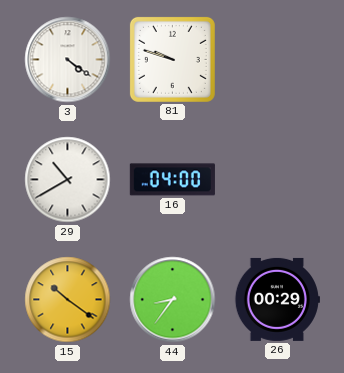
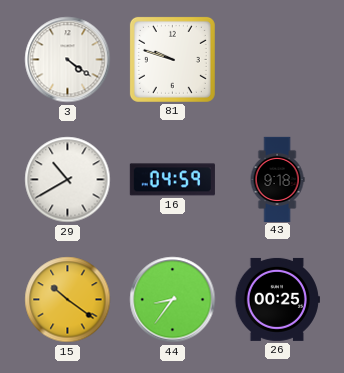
16: 04:00 -> 04:59 (172, 180)
43: none -> 9:18 (277, 179)
26: 00:29 -> 00:25 (277, 299)
